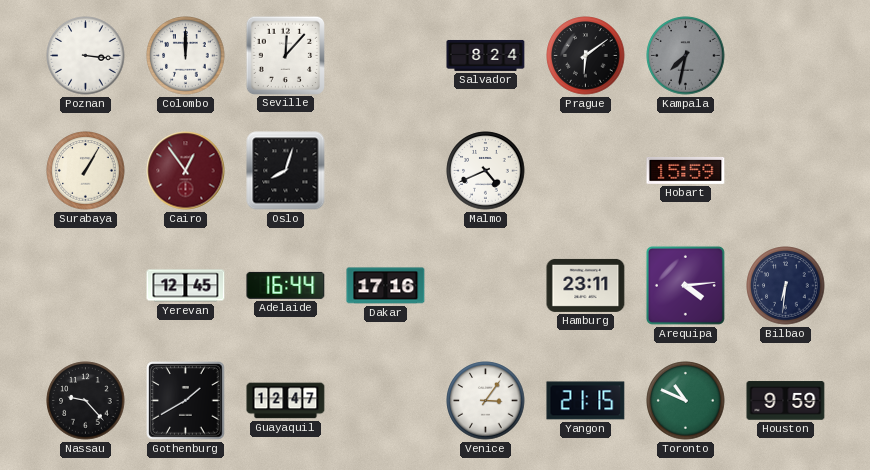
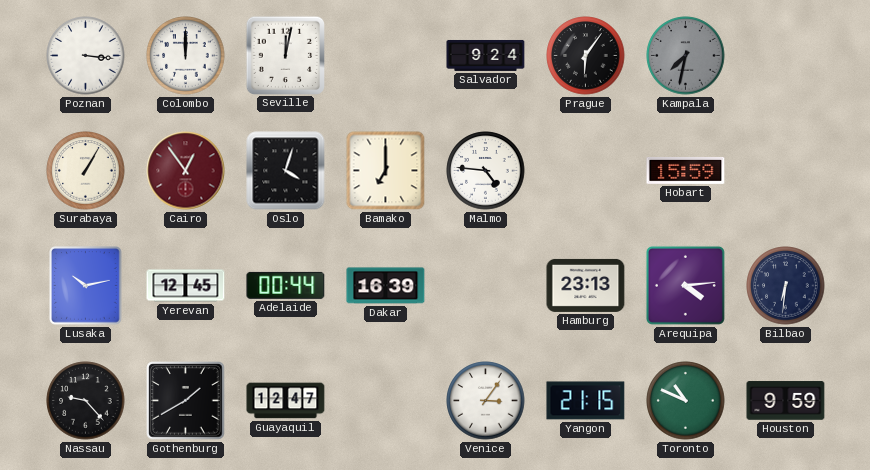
Seville: 12:07 -> 12:02 (285, 55)
Salvador: 8:24 -> 9:24 (486, 55)
Prague: 6:09 -> 6:06 (586, 56)
Oslo: 8:03 -> 4:03 (286, 171)
Bamako: none -> 7:00 (386, 171)
Malmo: 4:41 -> 4:46 (486, 171)
Lusaka: none -> 10:13 (86, 286)
Adelaide: 16:44 -> 00:44 (286, 285)
Dakar: 17:16 -> 16:39 (386, 286)
Hamburg: 23:11 -> 23:13 (586, 285)
